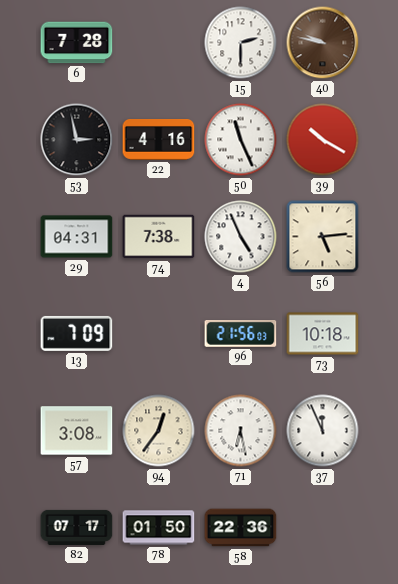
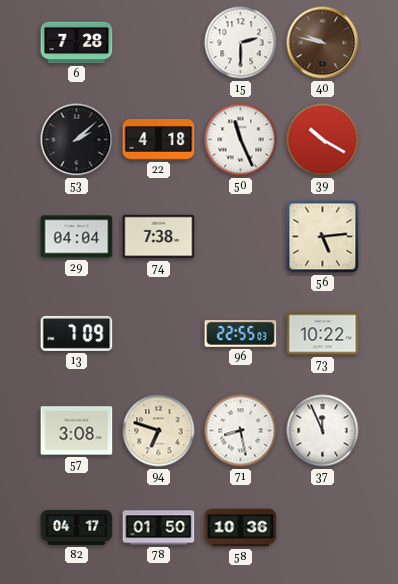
53: 2:58 -> 2:08 (77, 140)
22: 4:16 -> 4:18 (159, 140)
29: 04:31 -> 04:04 (77, 237)
4: 4:56 -> none (241, 237)
96: 21:56 -> 22:55 (241, 334)
73: 10:18 -> 10:22 (323, 334)
94: 12:36 -> 6:48 (159, 431)
71: 6:28 -> 8:28 (241, 431)
82: 07:17 -> 04:17 (77, 527)
58: 22:36 -> 10:36 (241, 528)
